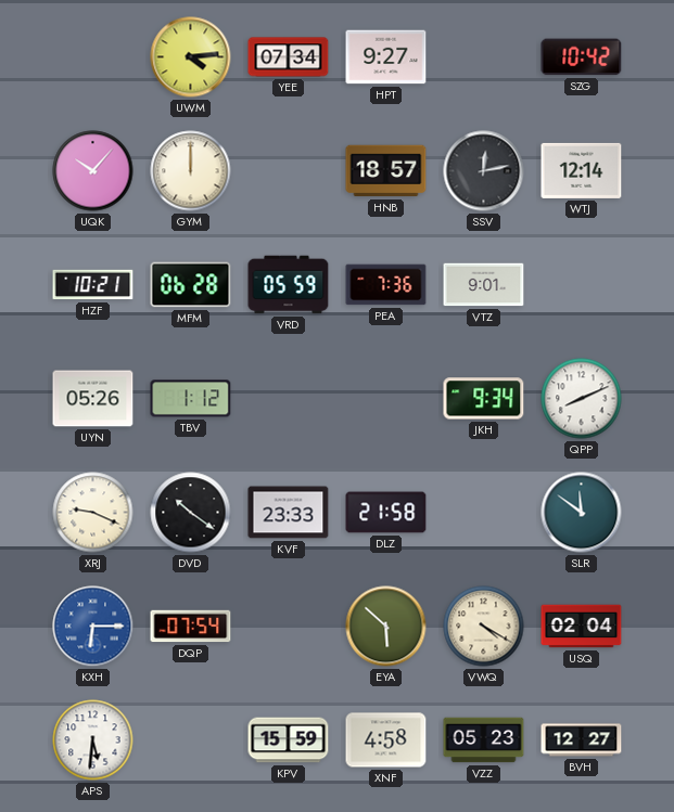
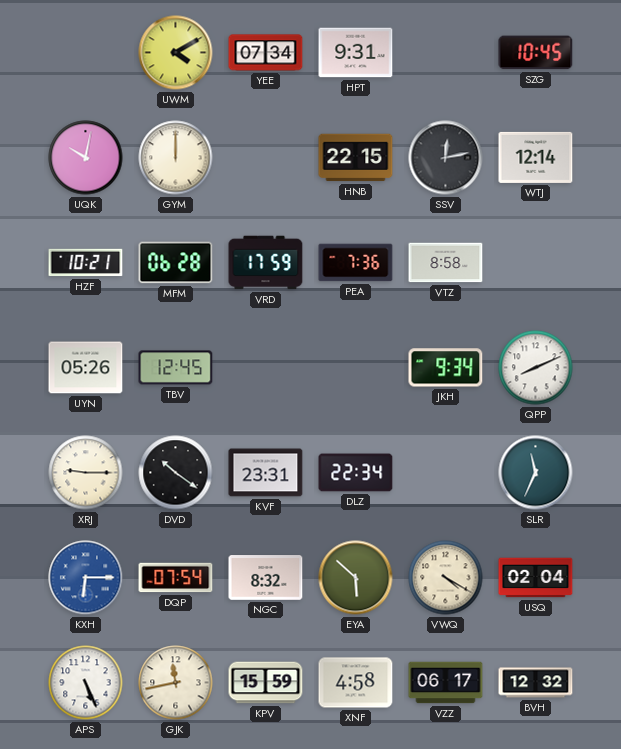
UWM: 4:14 -> 4:10 (176, 53)
HPT: 9:27 -> 9:31 (356, 53)
SZG: 10:42 -> 10:45 (536, 53)
UQK: 10:07 -> 10:02 (86, 158)
HNB: 18:57 -> 22:15 (356, 158)
VRD: 05:59 -> 17:59 (266, 263)
VTZ: 9:01 -> 8:58 (446, 263)
TBV: 1:12 -> 12:45 (176, 368)
XRJ: 9:19 -> 9:15 (86, 473)
KVF: 23:33 -> 23:31 (266, 473)
DLZ: 21:58 -> 22:34 (356, 473)
SLR: 11:51 -> 11:34 (536, 473)
NGC: none -> 8:32 (266, 578)
APS: 5:31 -> 5:26 (86, 683)
GJK: none -> 11:43 (176, 683)
VZZ: 05:23 -> 06:17 (446, 683)
BVH: 12:27 -> 12:32 (536, 683)
